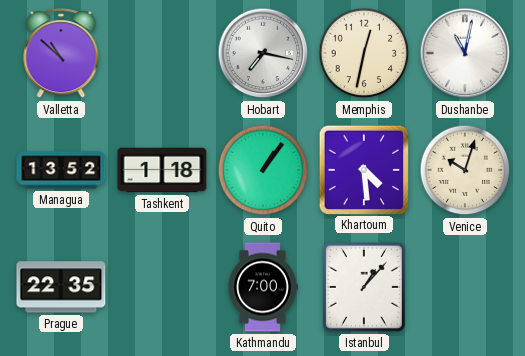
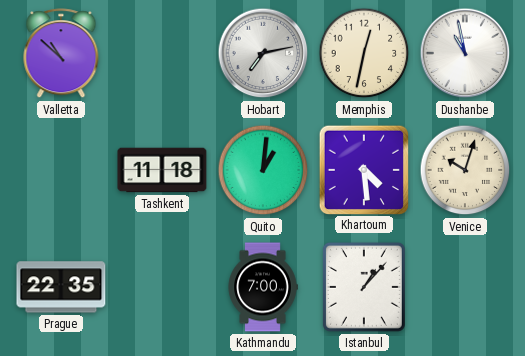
Hobart: 7:17 -> 7:13 (263, 53)
Dushanbe: 11:02 -> 10:58 (465, 53)
Managua: 13:52 -> none (61, 170)
Tashkent: 1:18 -> 11:18 (162, 170)
Quito: 1:06 -> 1:01 (263, 170)
